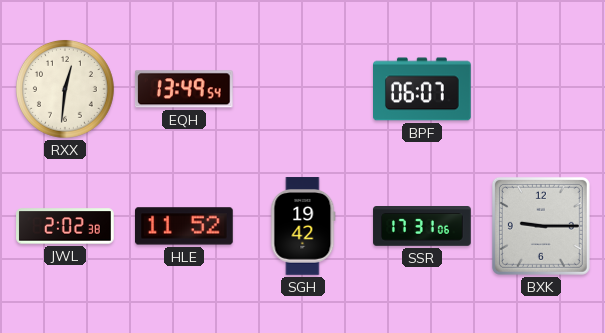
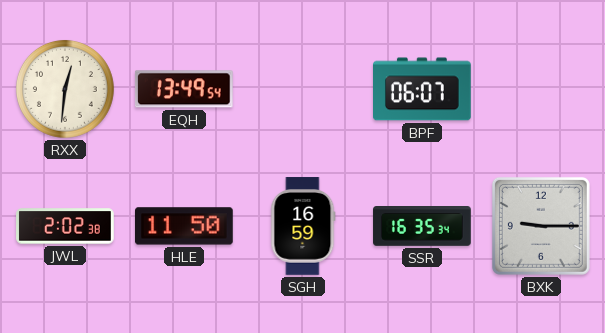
HLE: 11:52 -> 11:50 (185, 226)
SGH: 19:42 -> 16:59 (303, 226)
SSR: 17:31 -> 16:35 (422, 227)
